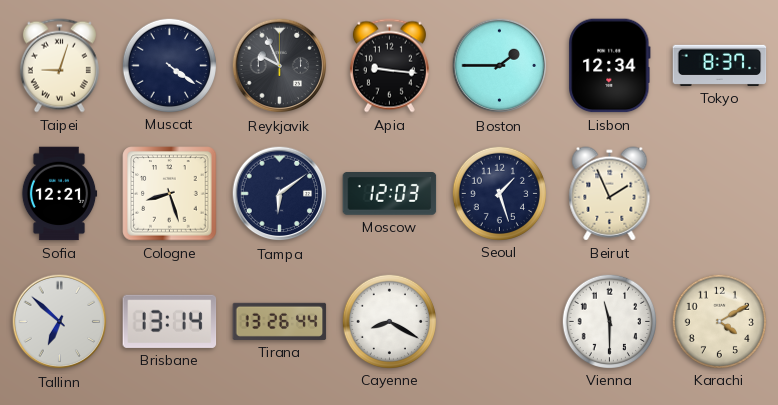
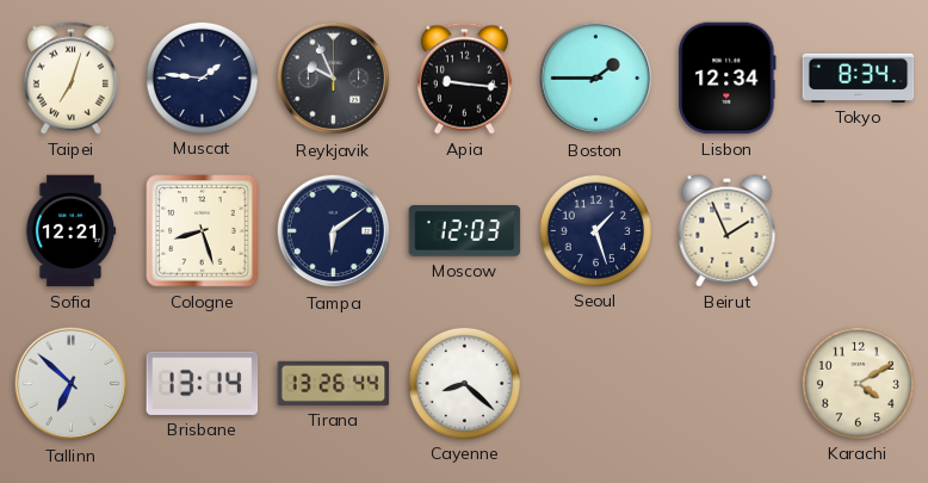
Taipei: 9:03 -> 7:03 (70, 79)
Muscat: 4:21 -> 1:46 (202, 78)
Tokyo: 8:37 -> 8:34 (859, 78)
Cayenne: 8:20 -> 8:22 (464, 383)
Vienna: 11:30 -> none (609, 321)
